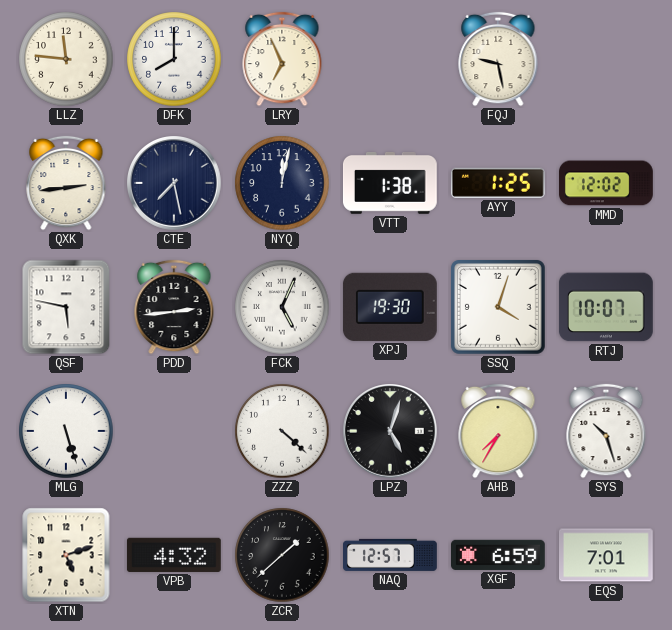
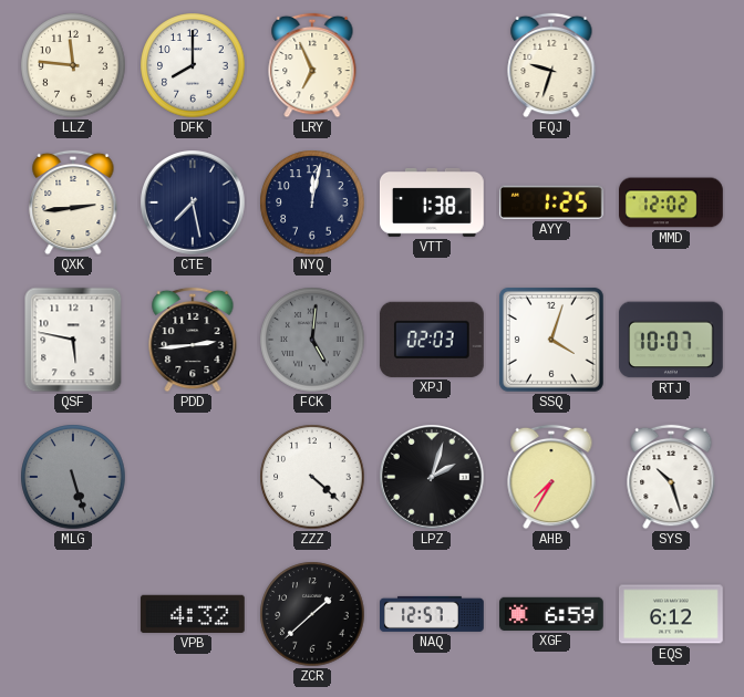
FQJ: 9:28 -> 9:33 (551, 65)
FCK: 5:04 -> 5:01 (312, 340)
FCK dial: white -> grey (312, 340)
XPJ: 19:30 -> 02:03 (432, 340)
MLG dial: white -> grey (73, 477)
LPZ: 5:03 -> 2:03 (432, 478)
XTN: 5:12 -> none (66, 555)
EQS: 7:01 -> 6:12 (672, 614)
